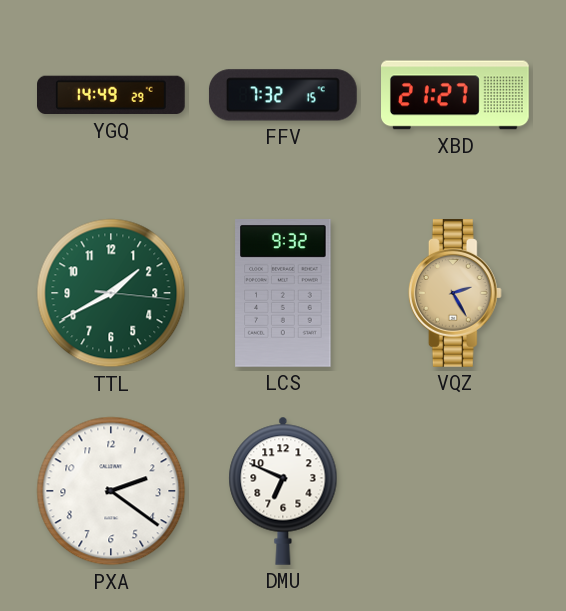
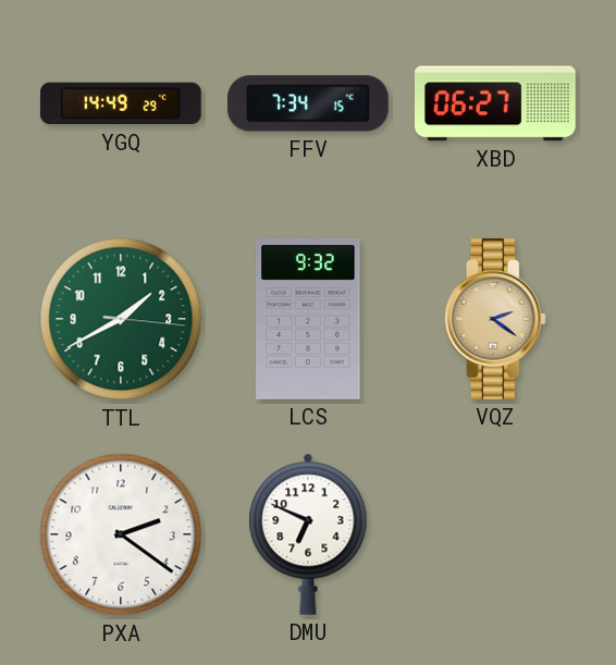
FFV: 7:32 -> 7:34 (308, 103)
XBD: 21:27 -> 06:27 (496, 103)
VQZ: 2:25 -> 2:21 (495, 320)
